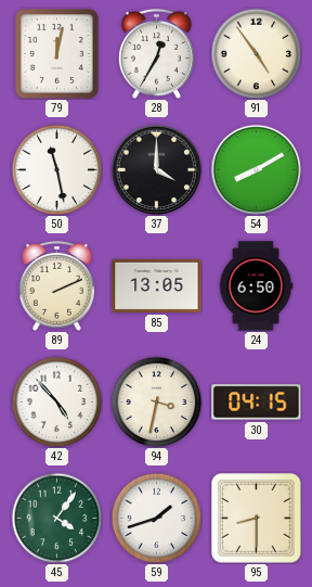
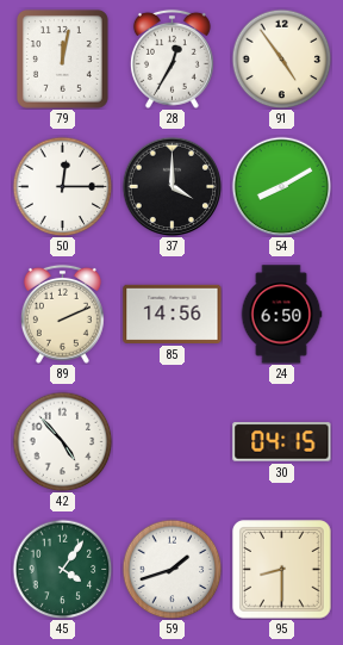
50: 11:28 -> 12:15 (62, 186)
85: 13:05 -> 14:56 (173, 314)
94: 3:32 -> none (156, 401)
